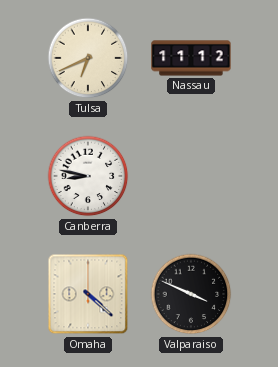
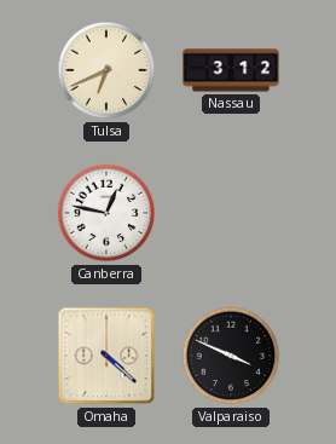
Nassau: 11:12 -> 3:12 (231, 70)
Canberra: 8:47 -> 12:47 (106, 213)
